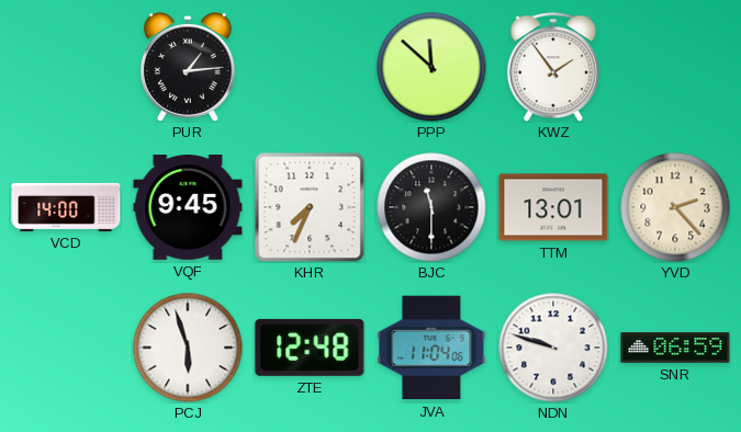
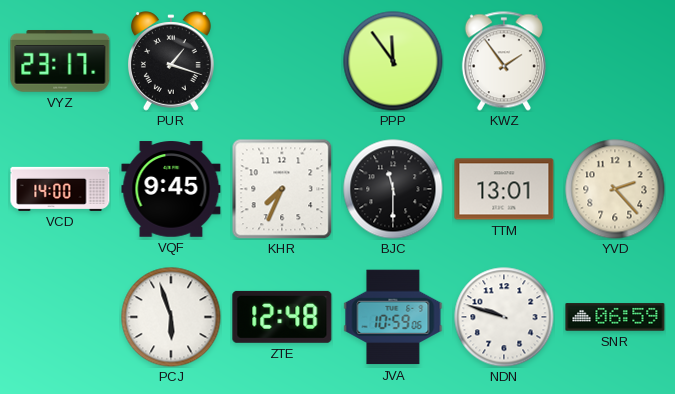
VYZ: none -> 23:17 (60, 61)
PUR: 1:14 -> 1:18 (172, 61)
PPP: 11:52 -> 11:54 (393, 61)
JVA: 11:04 -> 10:59 (393, 317)
